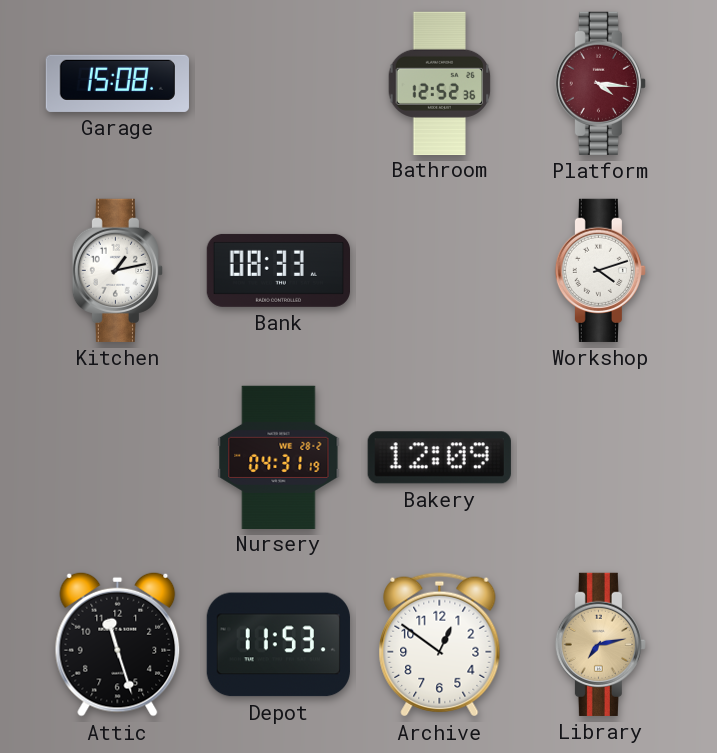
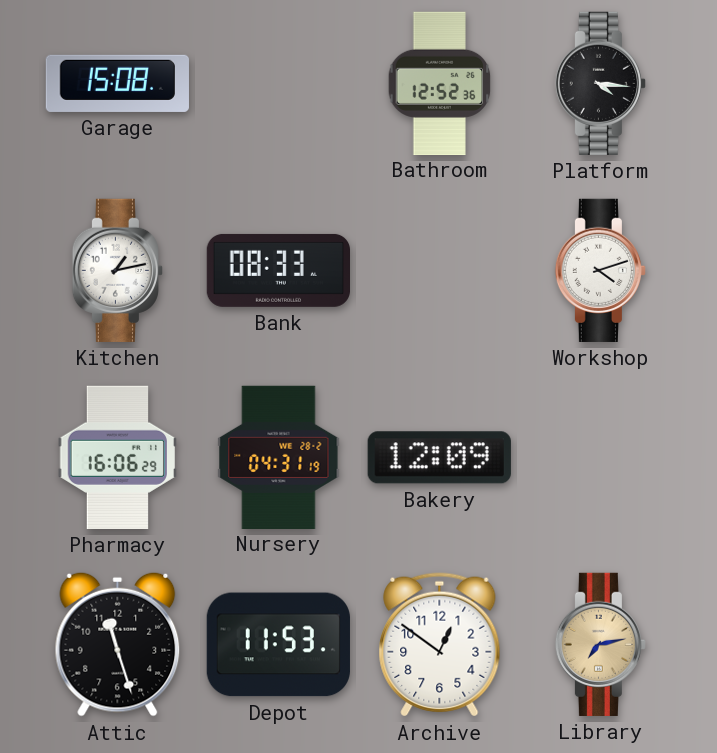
Platform dial: burgundy -> black (600, 83)
Pharmacy: none -> 16:06 (117, 457)
